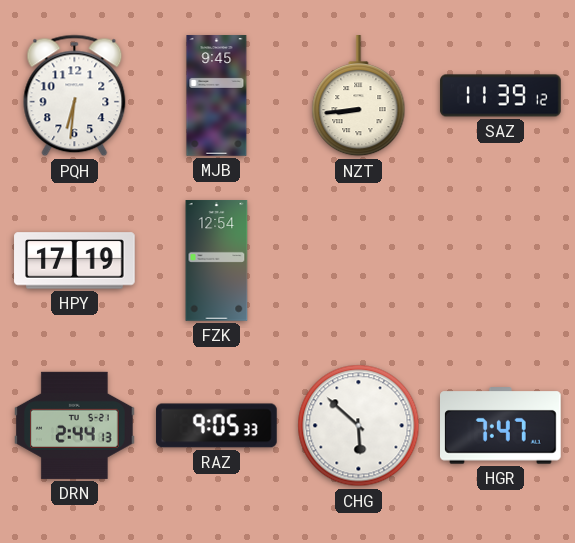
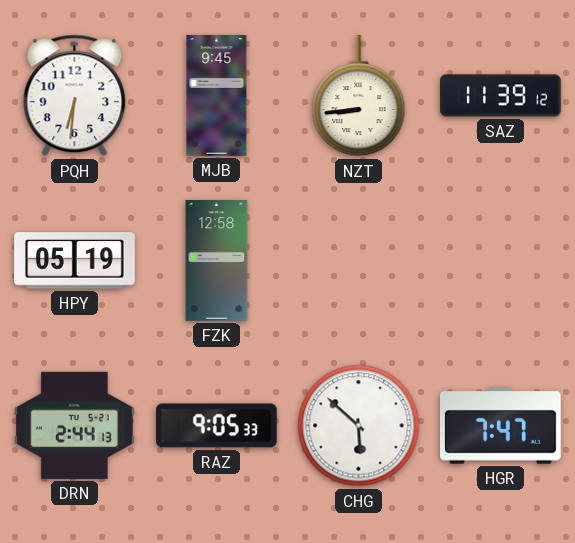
HPY: 17:19 -> 05:19 (75, 261)
FZK: 12:54 -> 12:58 (217, 261)
